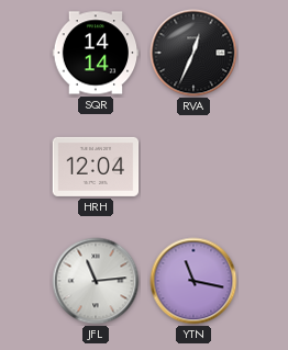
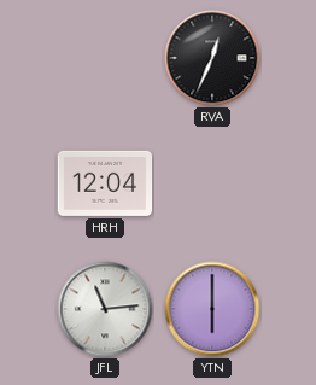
SQR: 14:14 -> none (96, 53)
YTN: 11:17 -> 6:00 (212, 309)
